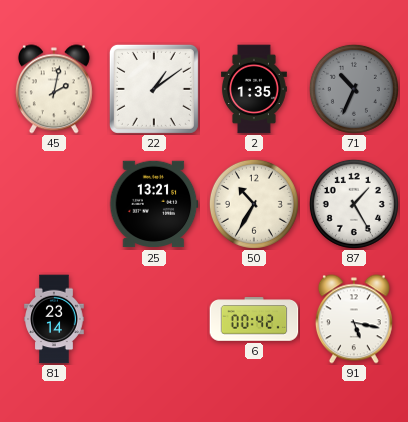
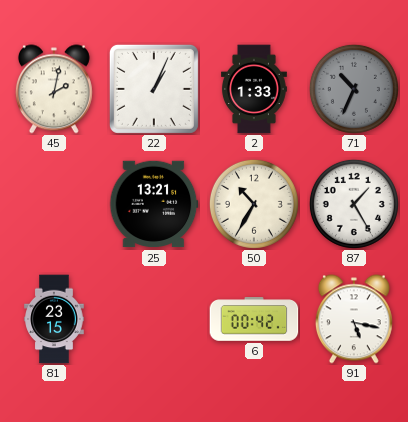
22: 1:09 -> 1:04 (154, 89)
2: 1:35 -> 1:33 (254, 89)
81: 23:14 -> 23:15 (54, 319)
